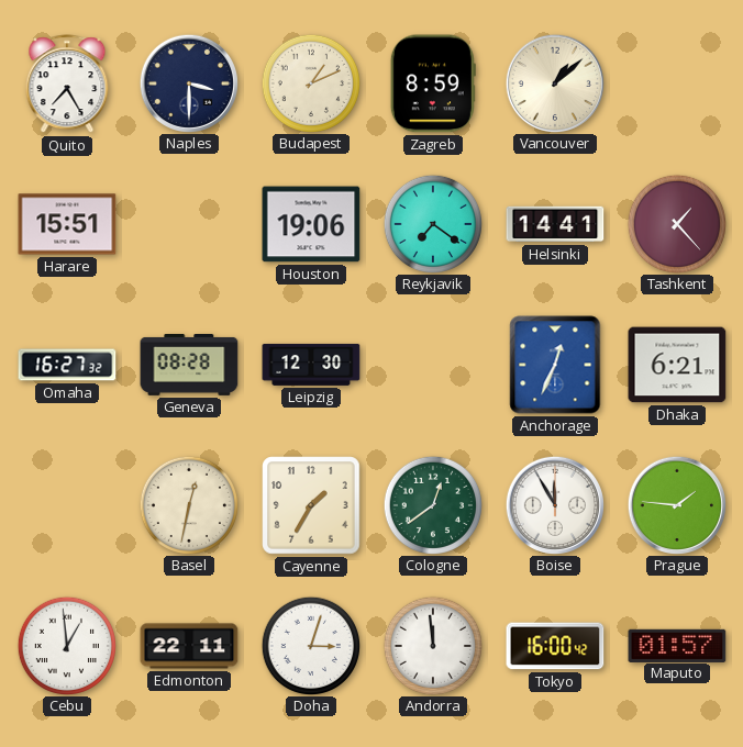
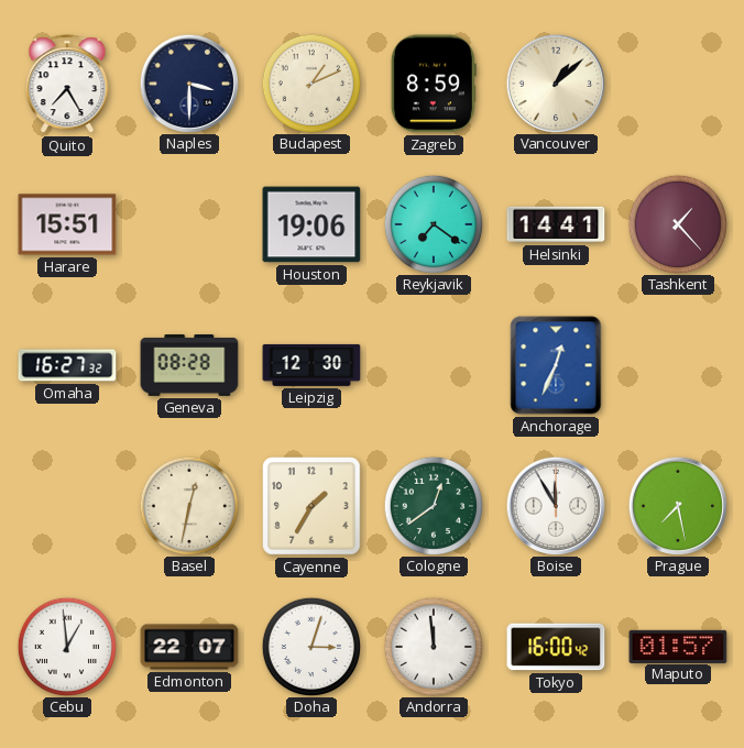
Dhaka: 6:21 -> none (677, 365)
Prague: 1:46 -> 7:28 (677, 505)
Edmonton: 22:11 -> 22:07 (189, 647)
